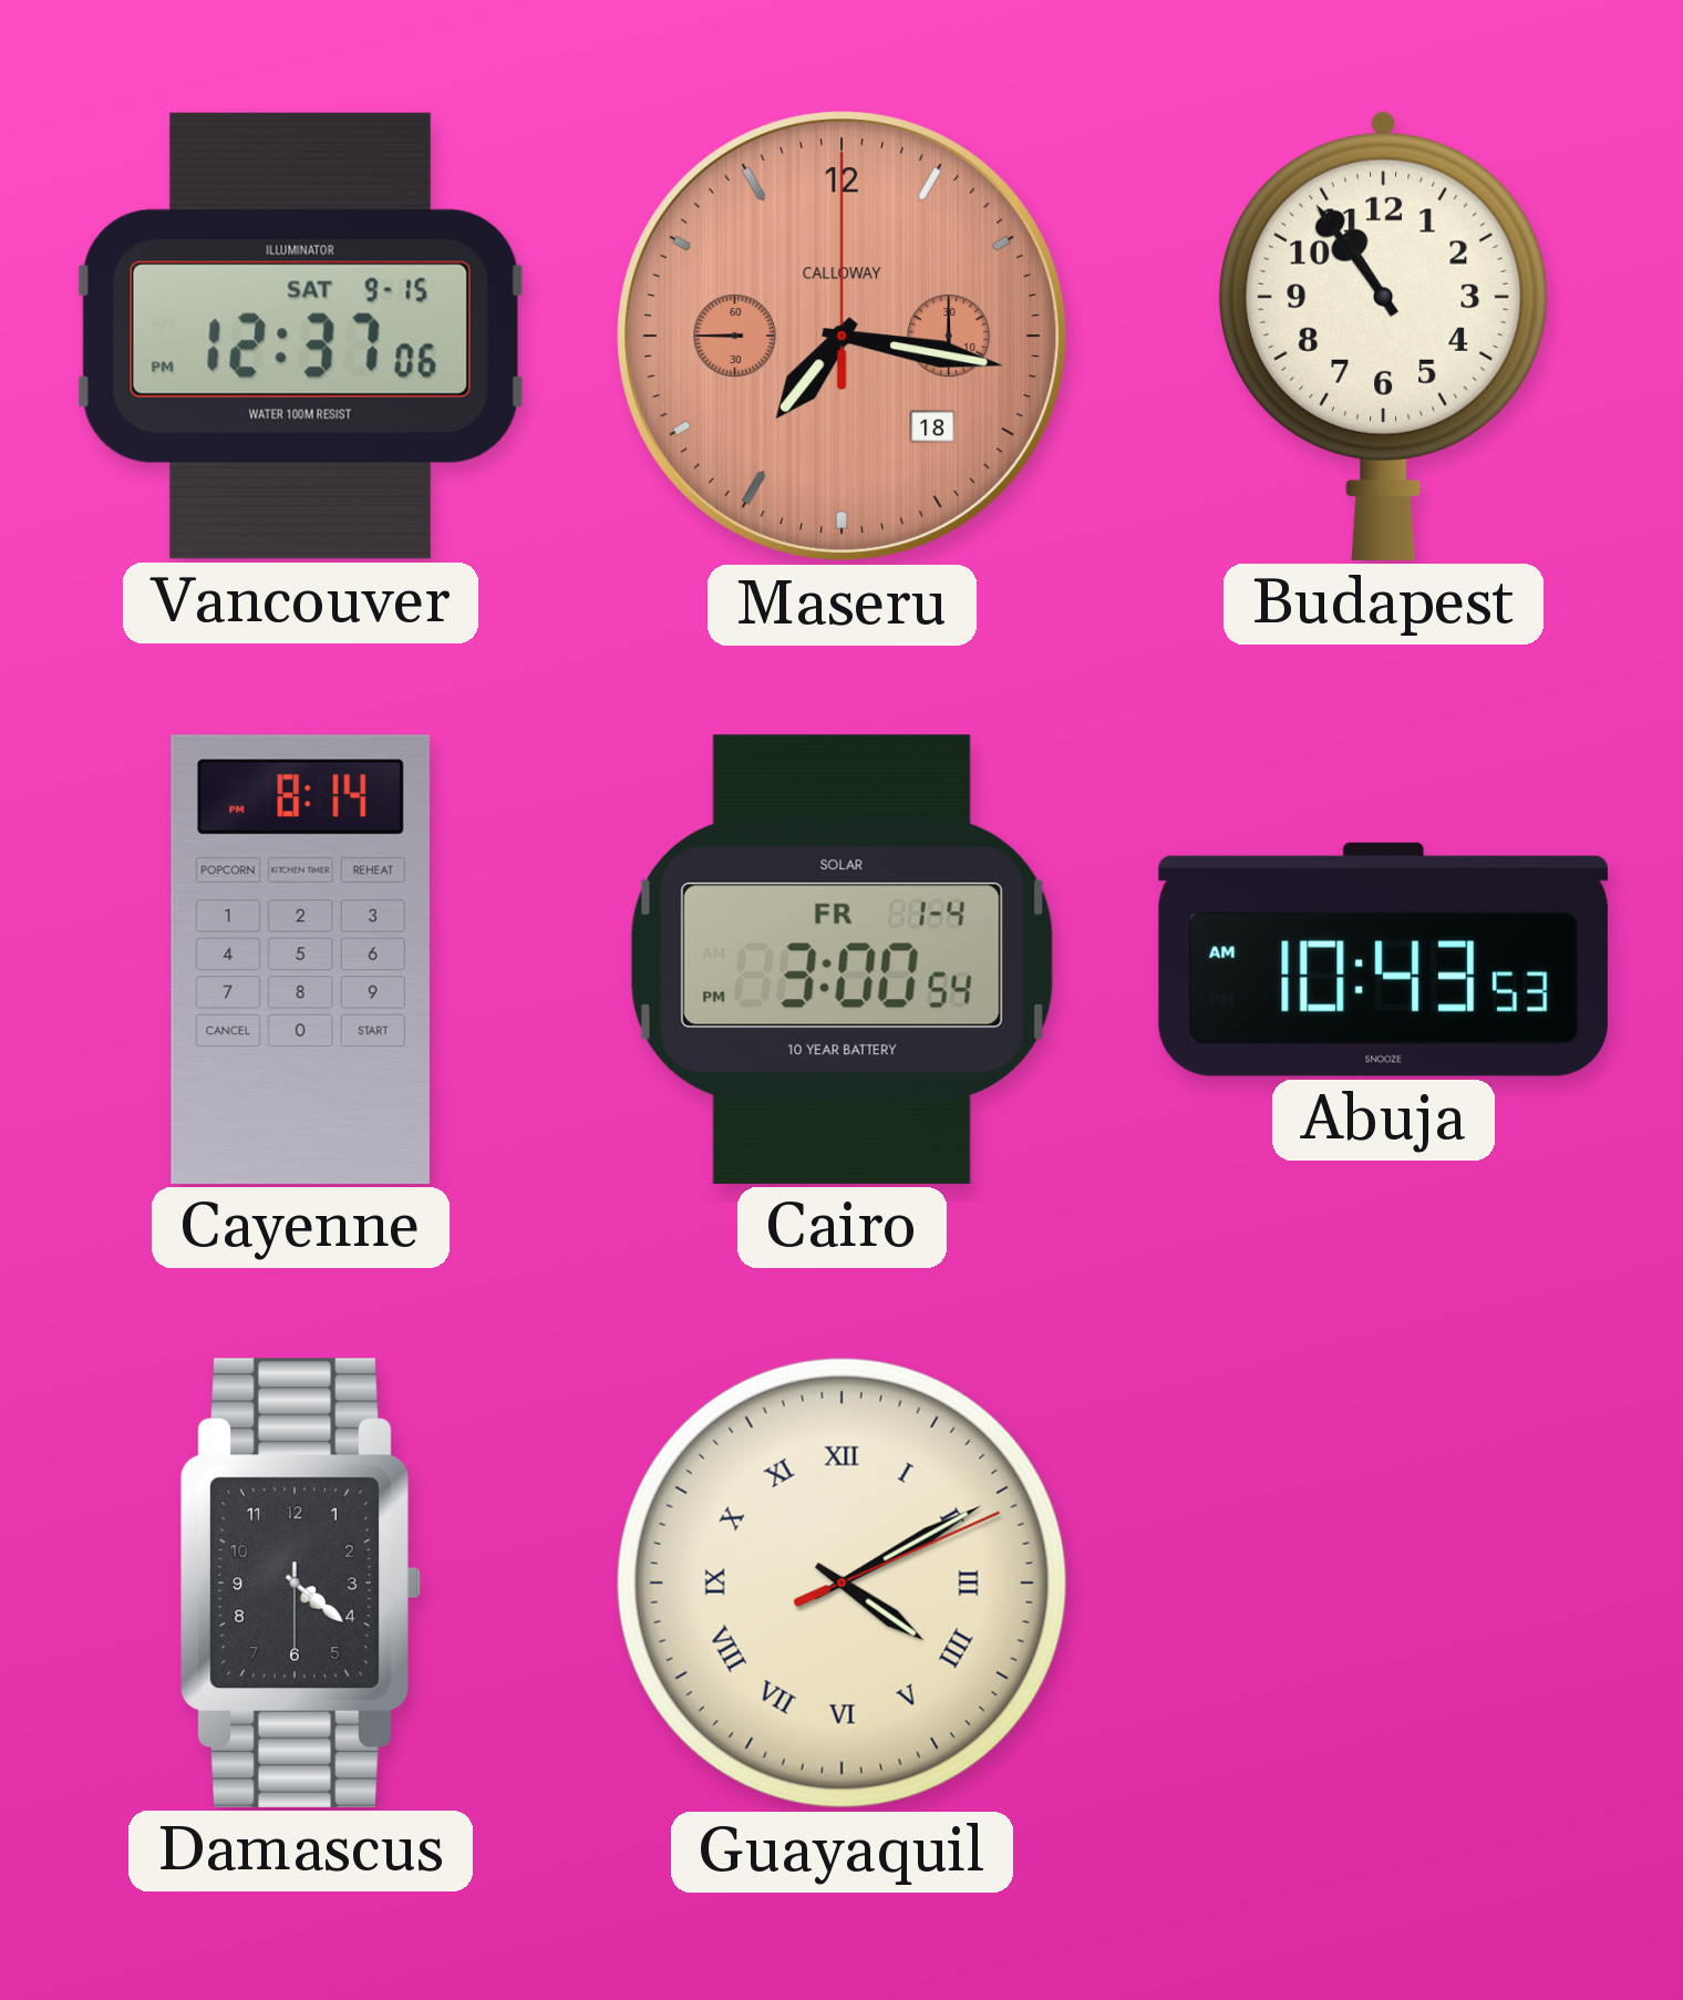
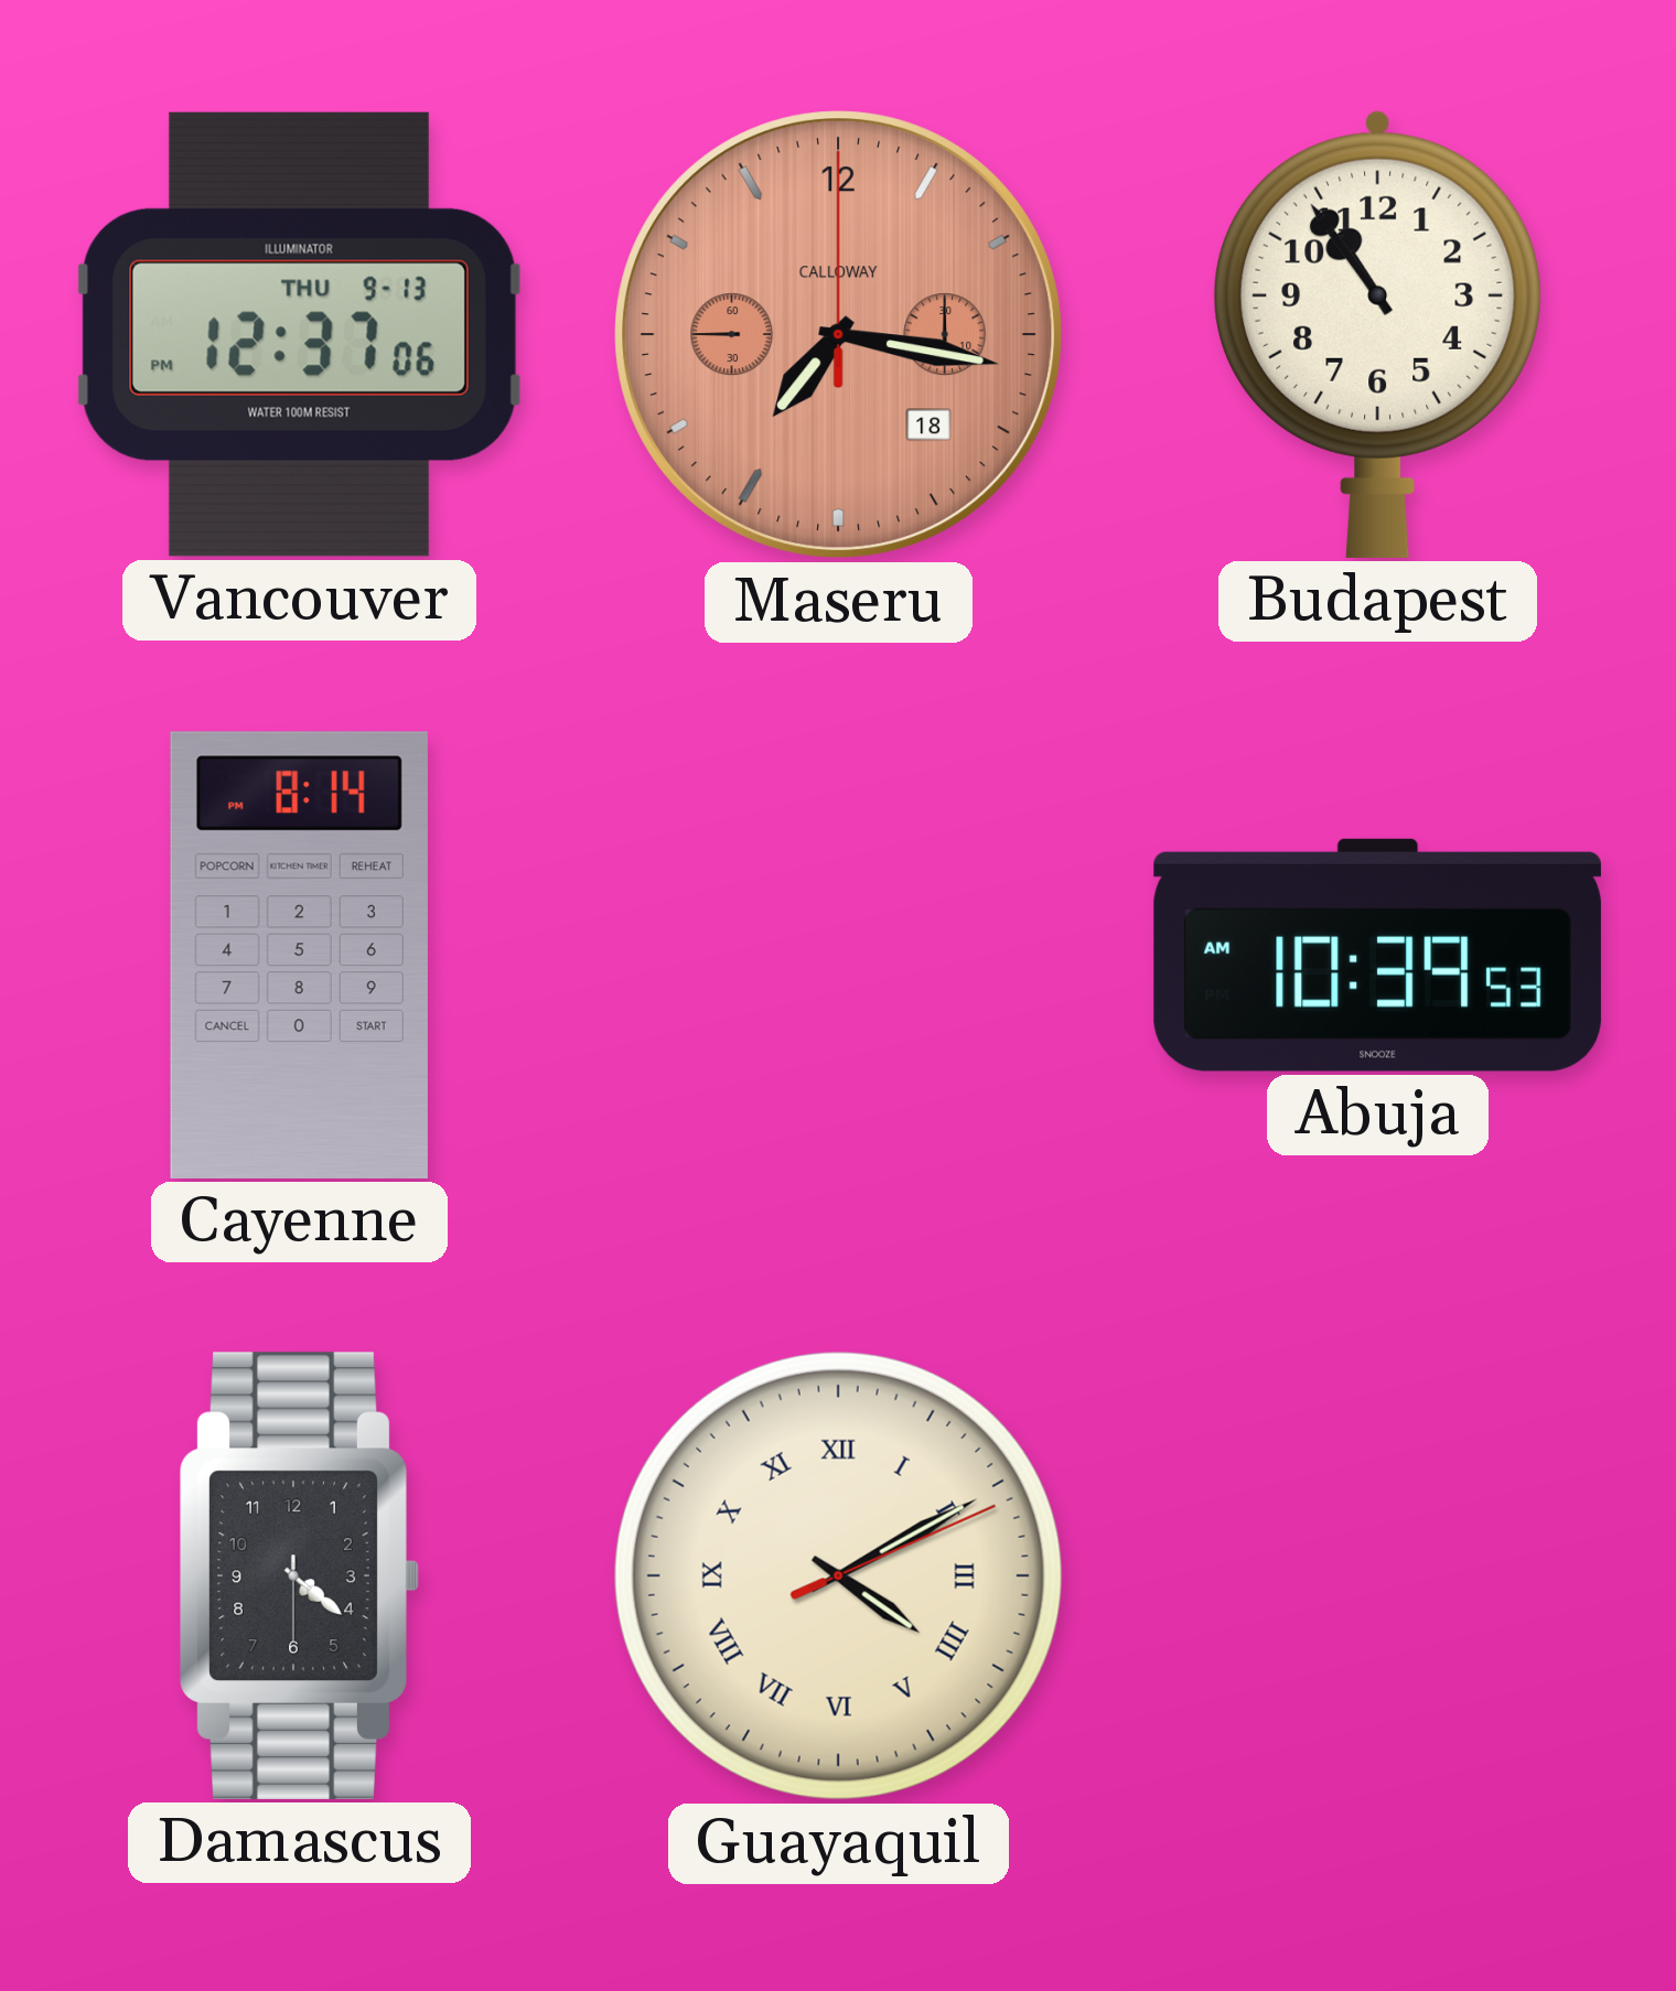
Vancouver date: SAT 9-15 -> THU 9-13 (299, 334)
Cairo: 3:00 -> none (841, 959)
Abuja: 10:43 -> 10:39 (1377, 955)
